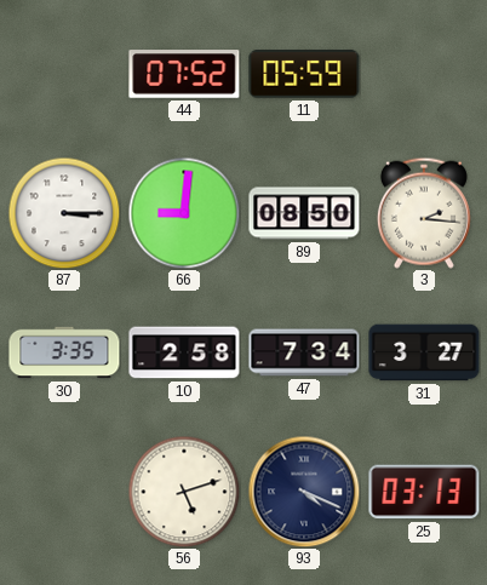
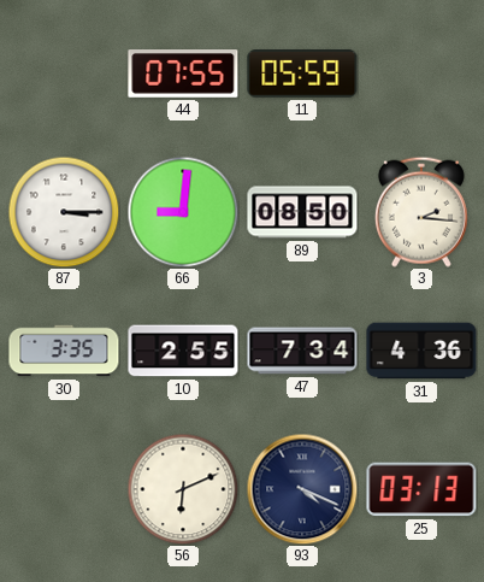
44: 07:52 -> 07:55 (183, 74)
10: 2:58 -> 2:55 (183, 351)
31: 3:27 -> 4:36 (421, 351)
56: 5:12 -> 6:11 (183, 489)
